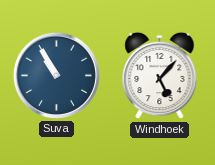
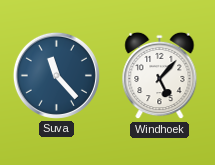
Suva: 10:55 -> 11:23 (56, 75)
